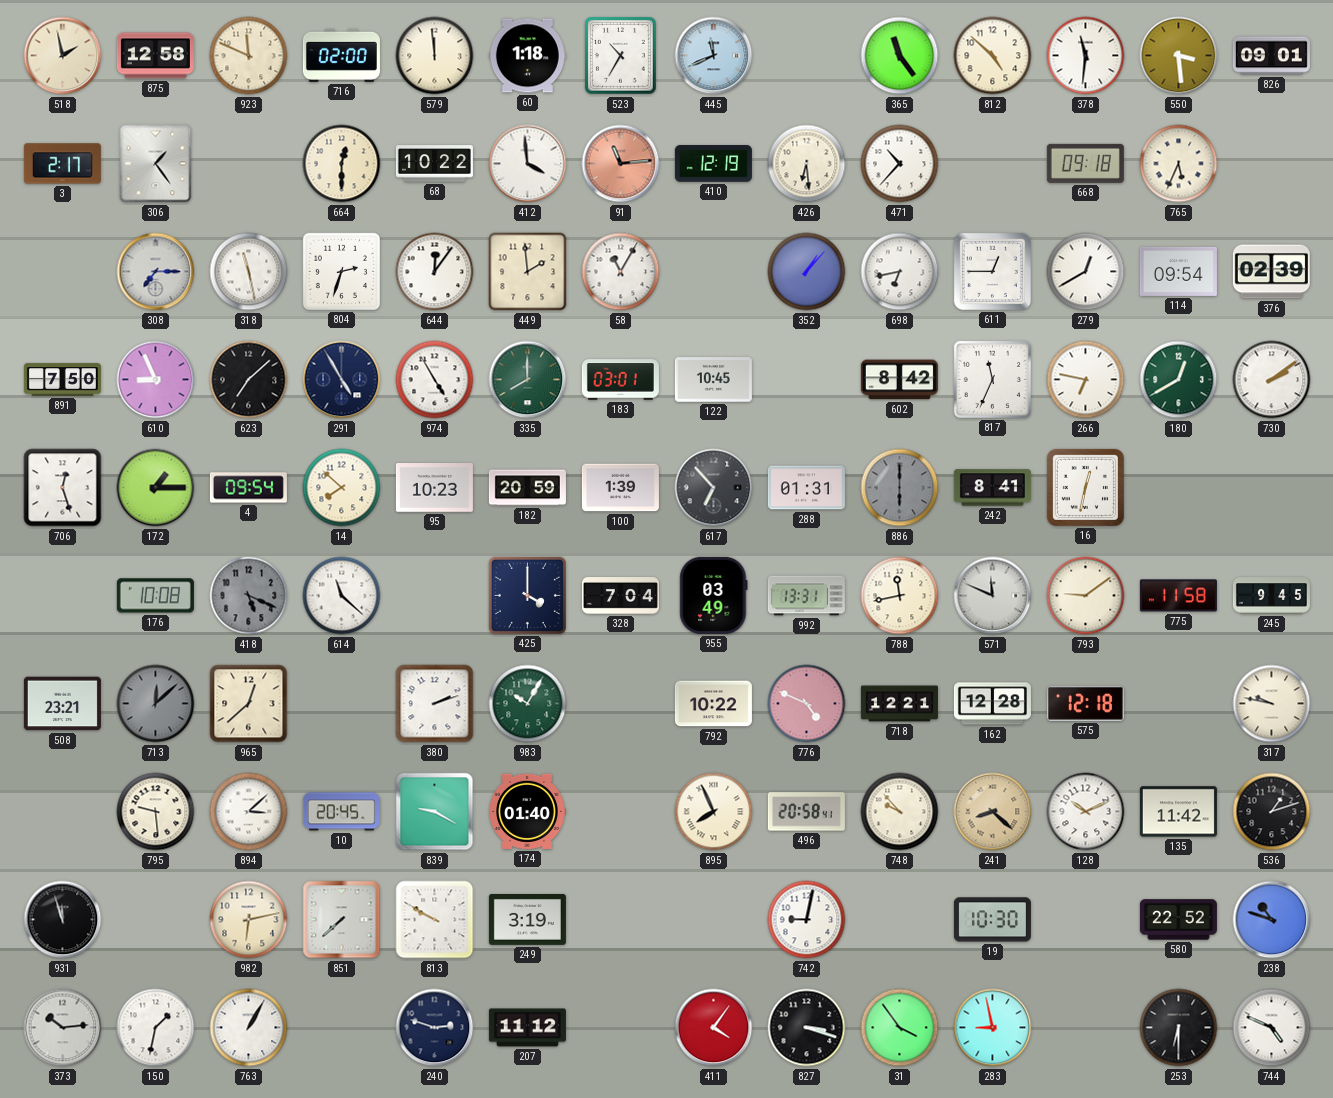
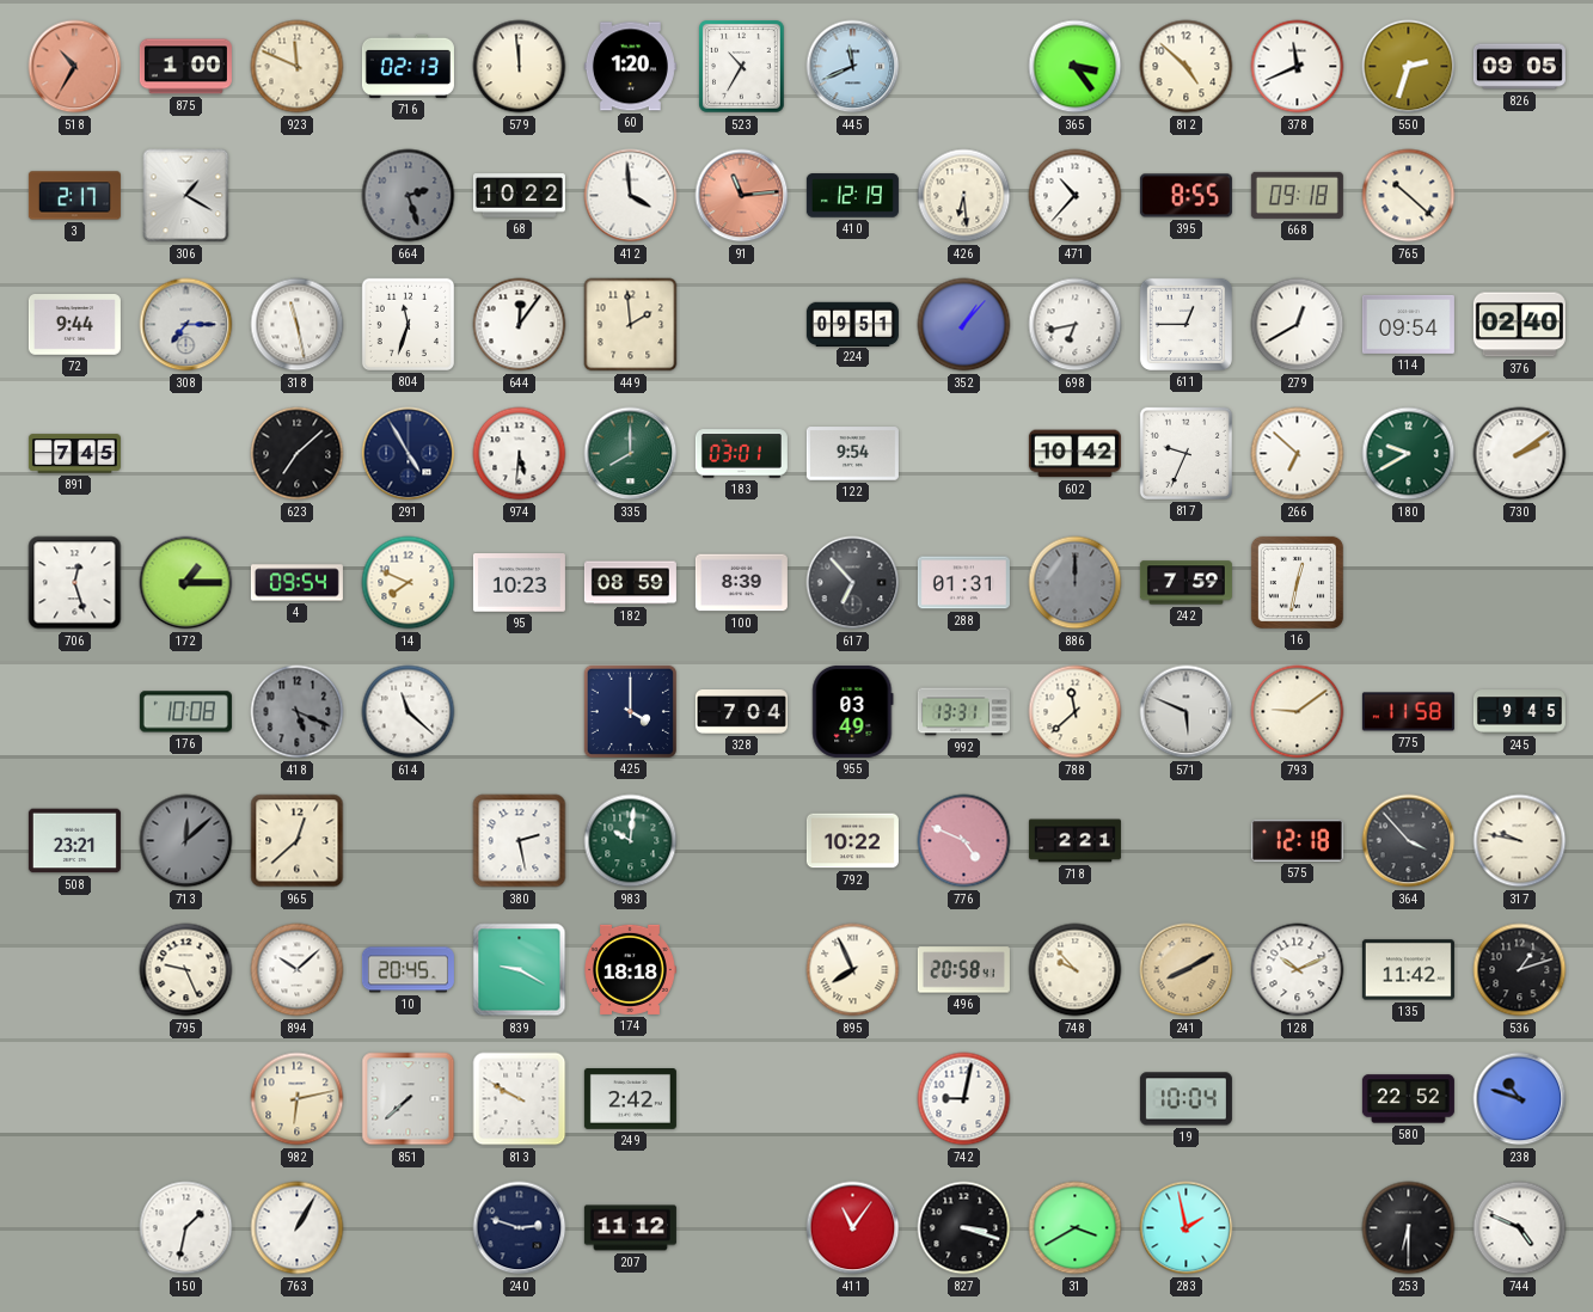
518: 1:58 -> 10:35 (75, 67)
518 dial: cream -> salmon (75, 67)
875: 12:58 -> 1:00 (185, 67)
716: 02:00 -> 02:13 (408, 66)
60: 1:18 -> 1:20 (630, 67)
365: 11:24 -> 3:24 (1076, 67)
378: 11:31 -> 11:41 (1298, 67)
550: 3:29 -> 2:33 (1409, 67)
826: 09:01 -> 09:05 (1519, 67)
306: 1:24 -> 1:20 (186, 196)
664: 12:30 -> 2:27 (409, 196)
664 dial: cream -> grey (409, 196)
395: none -> 8:55 (1185, 196)
765: 5:34 -> 10:22 (1409, 196)
72: none -> 9:44 (74, 325)
804: 2:33 -> 11:33 (408, 324)
58: 11:05 -> none (621, 272)
224: none -> 09:51 (852, 324)
376: 02:39 -> 02:40 (1519, 325)
891: 7:50 -> 7:45 (74, 454)
610: 8:56 -> none (156, 380)
974: 4:55 -> 5:31 (520, 454)
122: 10:45 -> 9:54 (852, 454)
602: 8:42 -> 10:42 (1074, 454)
817: 11:34 -> 9:34 (1185, 453)
266: 6:47 -> 6:52 (1298, 454)
180: 12:40 -> 9:40 (1409, 454)
14: 7:52 -> 7:49 (409, 583)
182: 20:59 -> 08:59 (630, 583)
100: 1:39 -> 8:39 (741, 583)
886: 6:00 -> 12:00 (1076, 583)
242: 8:41 -> 7:59 (1185, 583)
788: 11:43 -> 11:38 (1076, 712)
571: 11:49 -> 5:49 (1187, 712)
380: 2:12 -> 2:28 (520, 841)
983: 10:05 -> 10:01 (631, 841)
718: 12:21 -> 2:21 (1074, 841)
162: 12:28 -> none (992, 704)
364: none -> 3:53 (1409, 841)
795: 9:29 -> 9:26 (186, 970)
894: 3:08 -> 10:08 (298, 970)
174: 01:40 -> 18:18 (630, 969)
241: 8:22 -> 8:10 (1187, 970)
931: 11:57 -> none (63, 920)
249: 3:19 -> 2:42 (630, 1099)
19: 10:30 -> 10:04 (1185, 1099)
373: 10:14 -> none (63, 1028)
411: 4:06 -> 11:06 (853, 1228)
31: 3:54 -> 3:40 (1076, 1228)
283: 8:58 -> 1:58 (1187, 1228)
